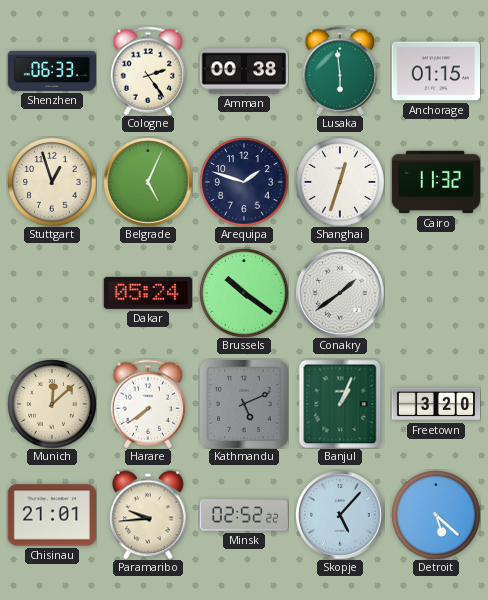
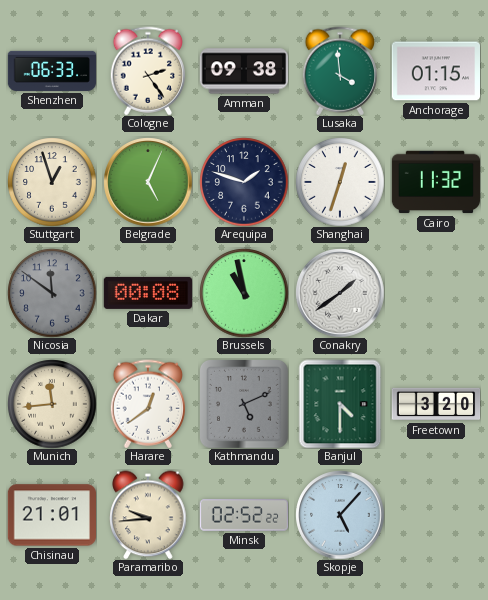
Amman: 00:38 -> 09:38 (244, 71)
Lusaka: 5:59 -> 3:59 (339, 71)
Nicosia: none -> 11:51 (52, 293)
Dakar: 05:24 -> 00:08 (147, 293)
Brussels: 10:21 -> 10:58 (244, 293)
Munich: 12:08 -> 11:44 (52, 404)
Harare: 7:39 -> 12:39 (147, 404)
Banjul: 1:04 -> 4:30 (340, 404)
Detroit: 5:22 -> none (436, 515)
